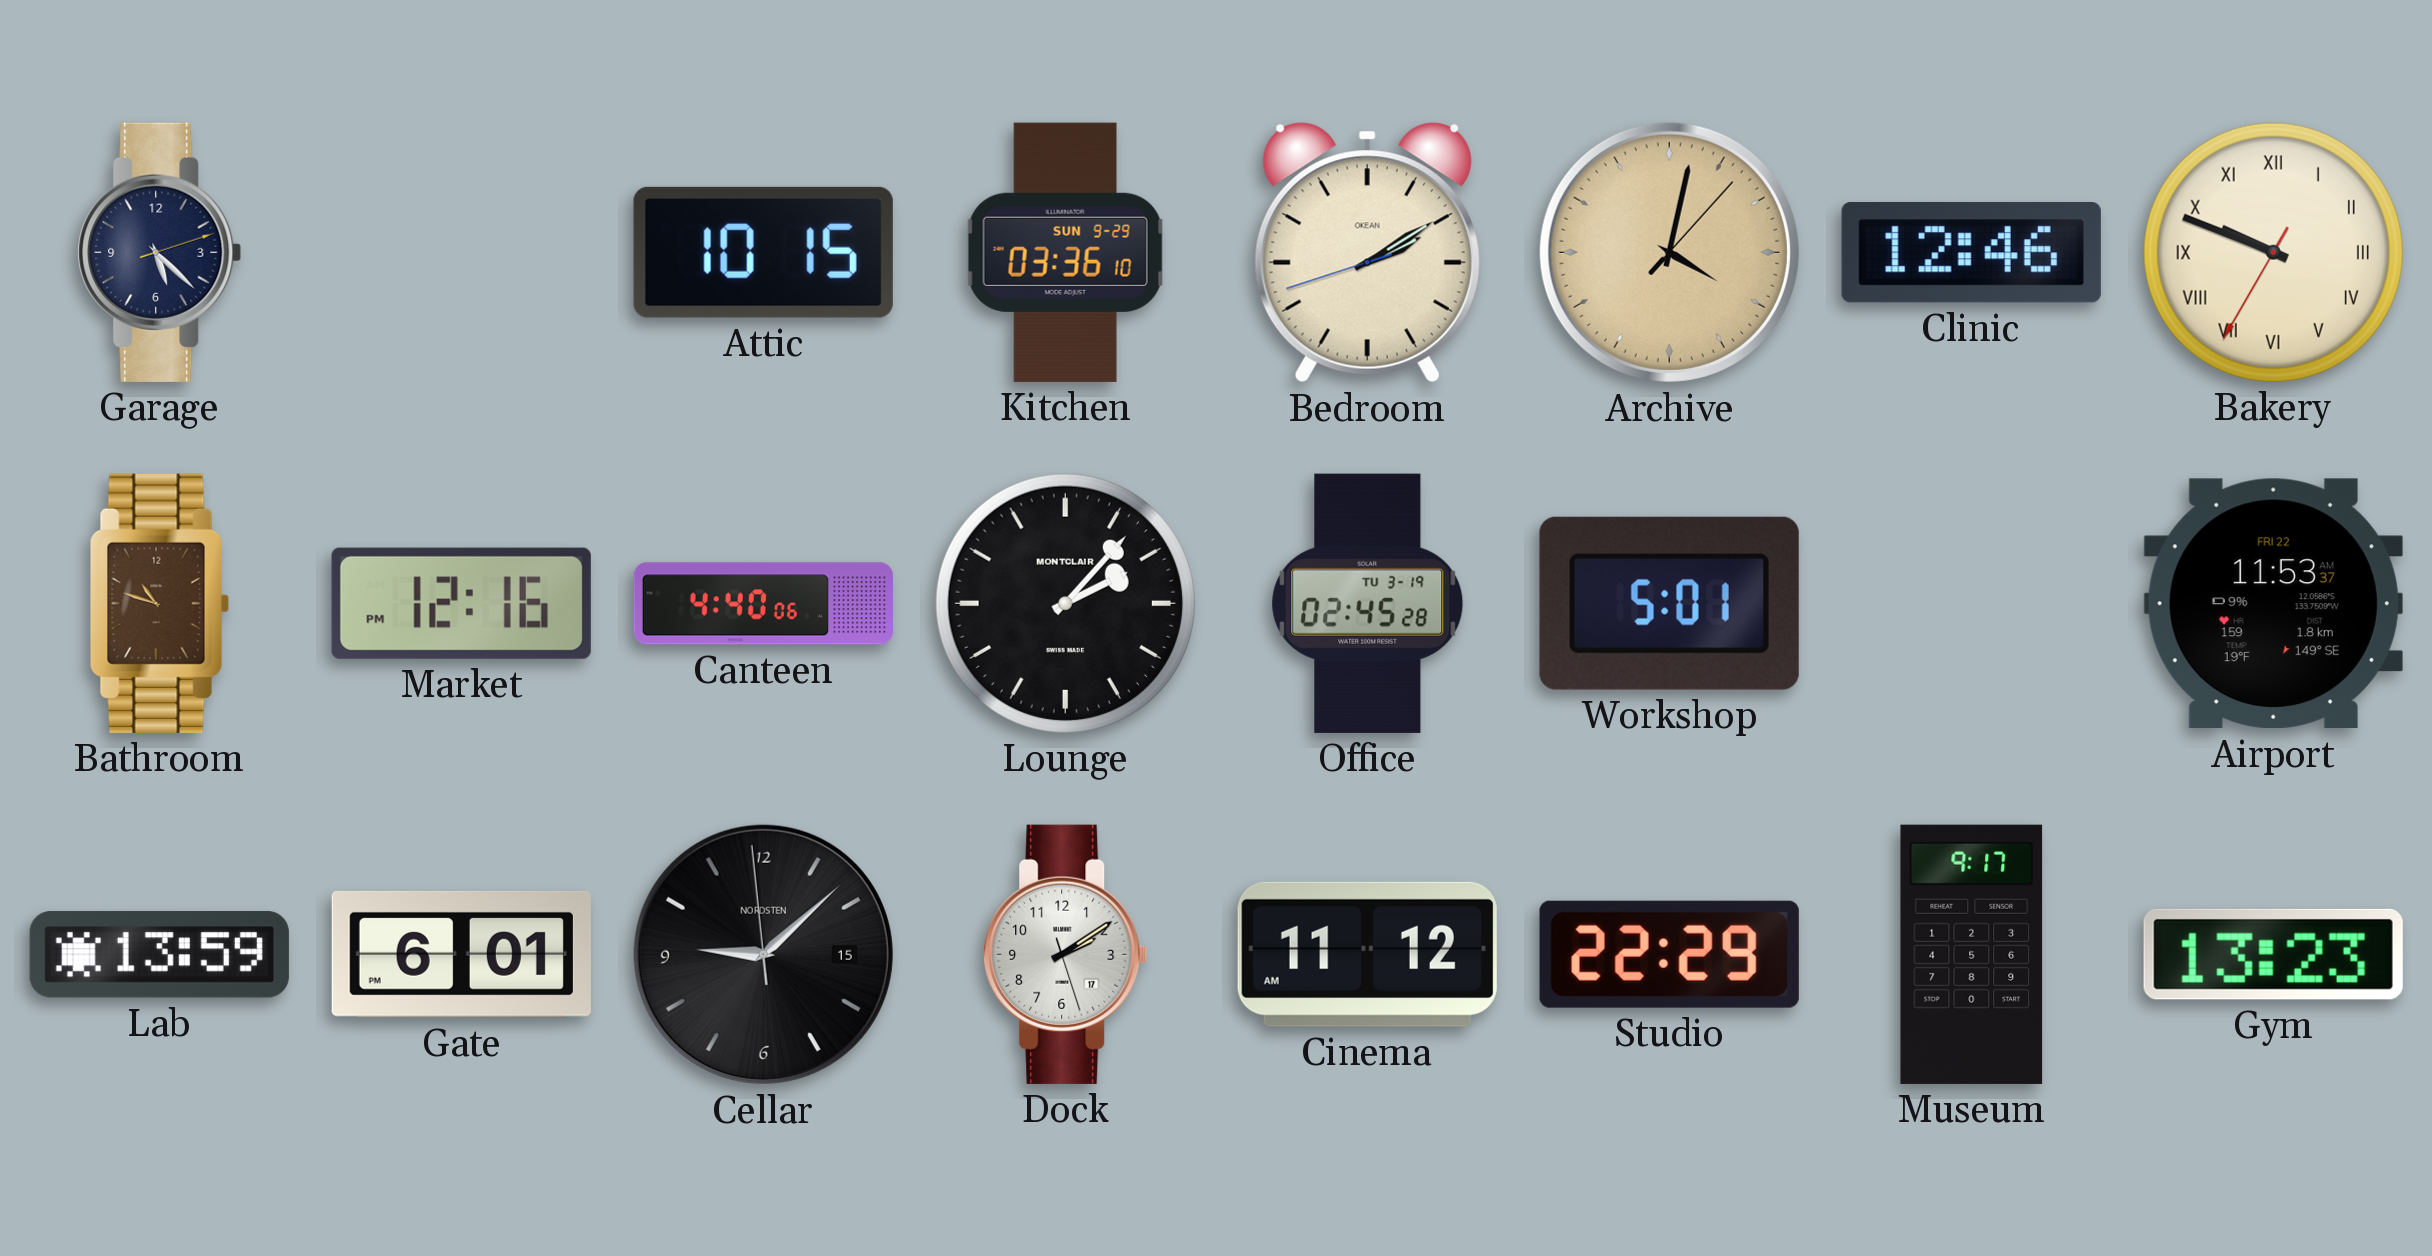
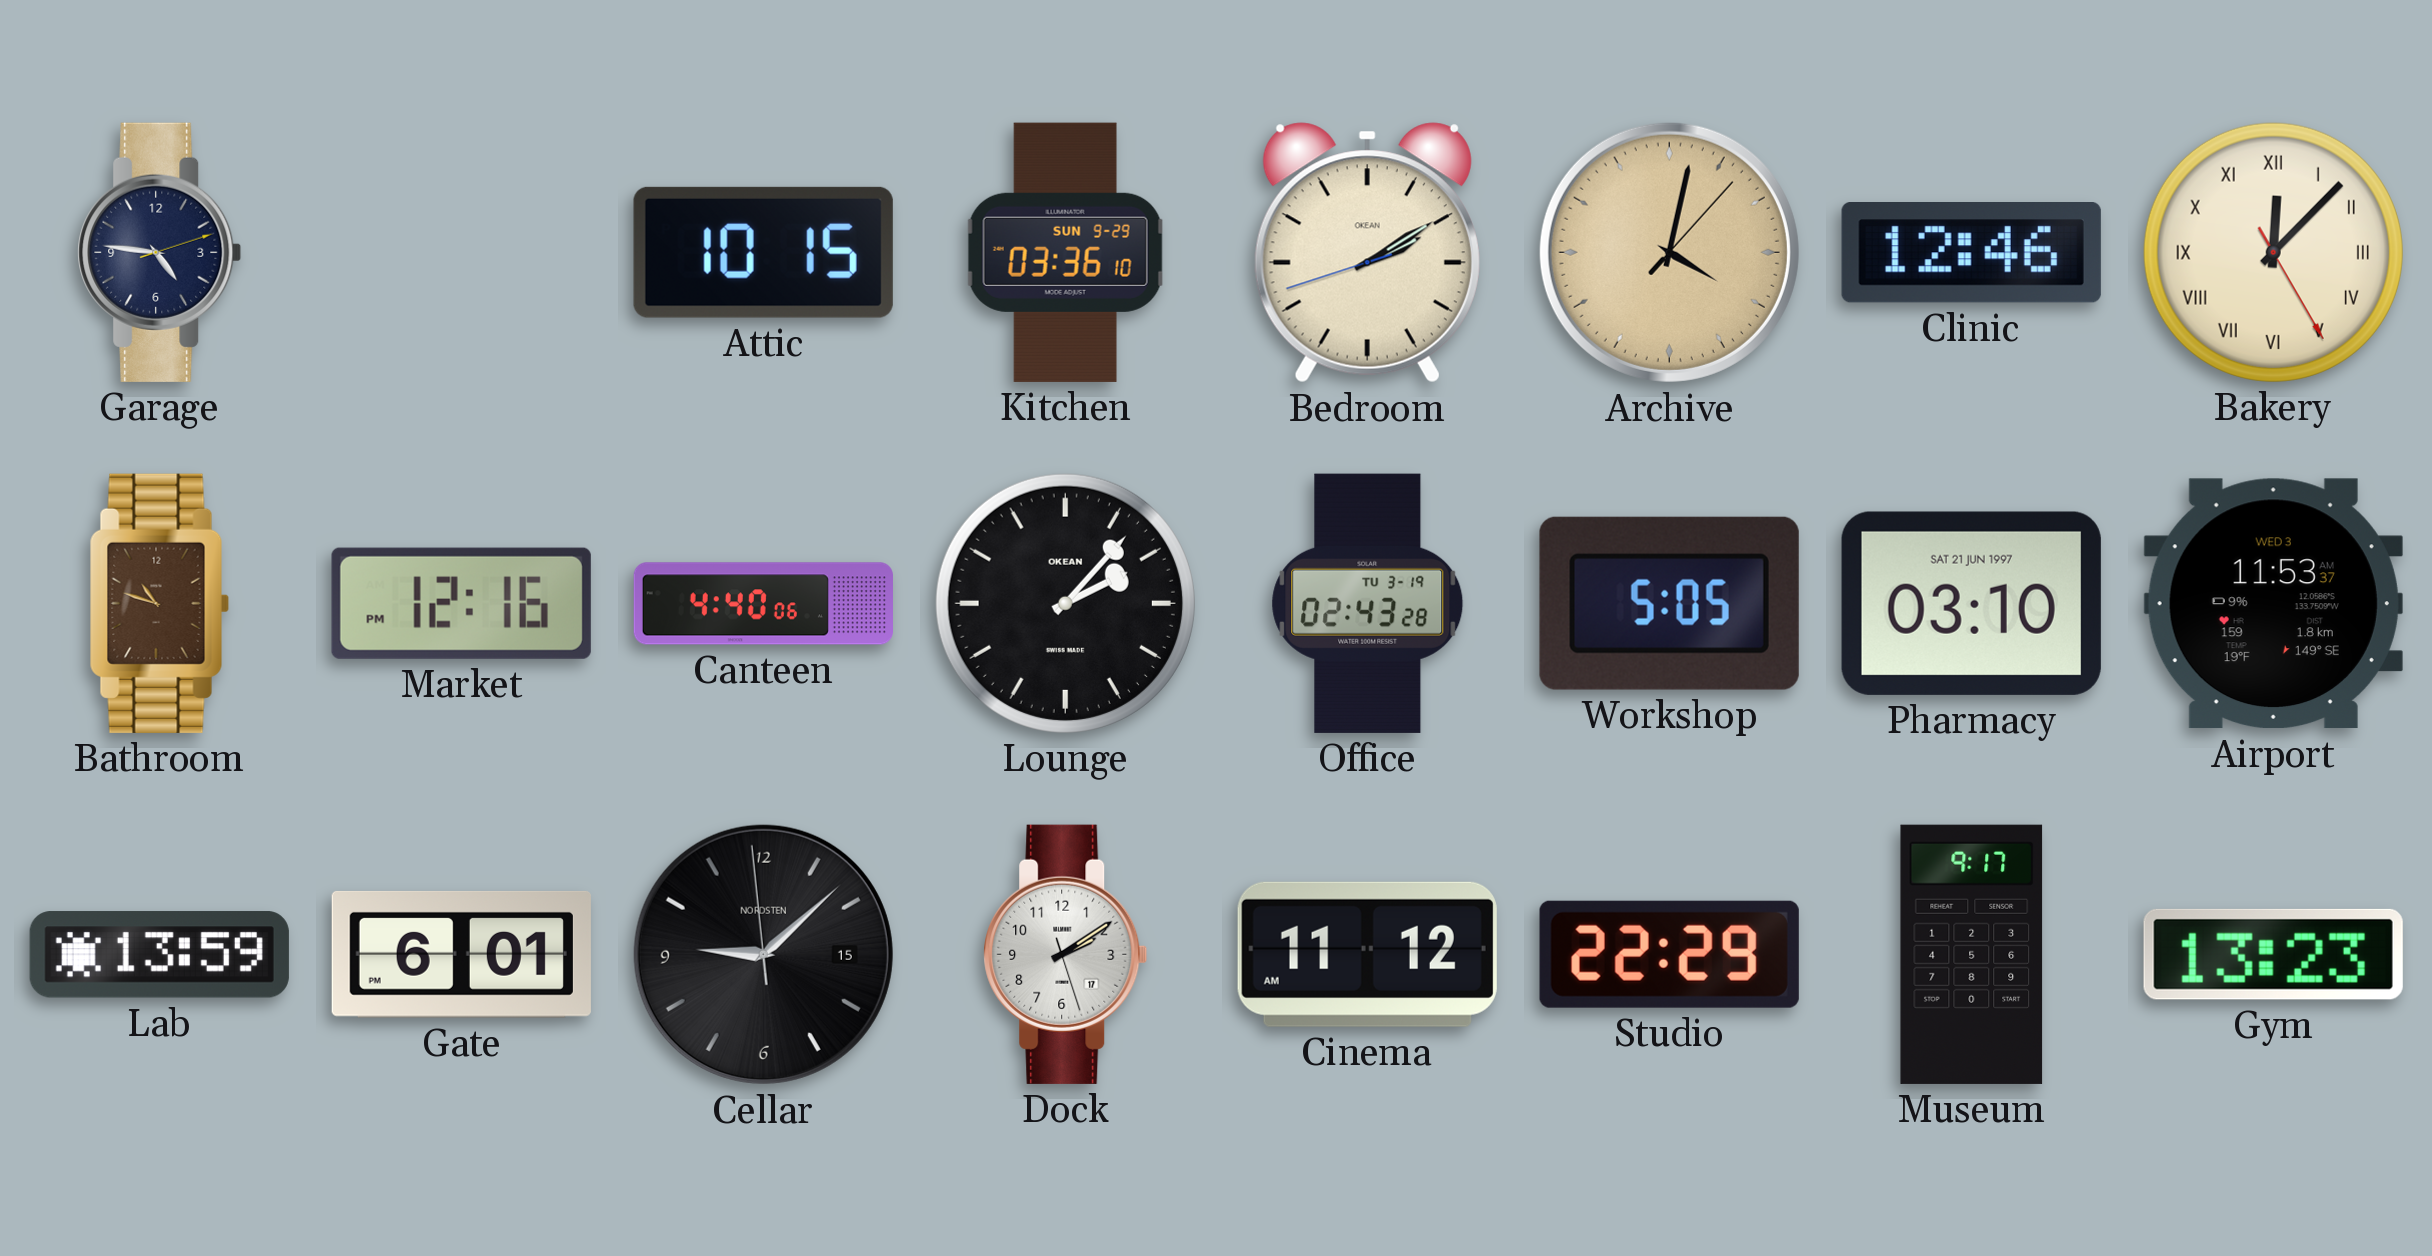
Garage: 5:22 -> 4:46 (160, 252)
Bakery: 9:48 -> 12:07 (2273, 252)
Lounge brand: MONTCLAIR -> OKEAN (1065, 603)
Office: 02:45 -> 02:43 (1368, 603)
Workshop: 5:01 -> 5:05 (1669, 603)
Pharmacy: none -> 03:10 (1971, 603)
Airport date: FRI 22 -> WED 3 (2273, 604)
